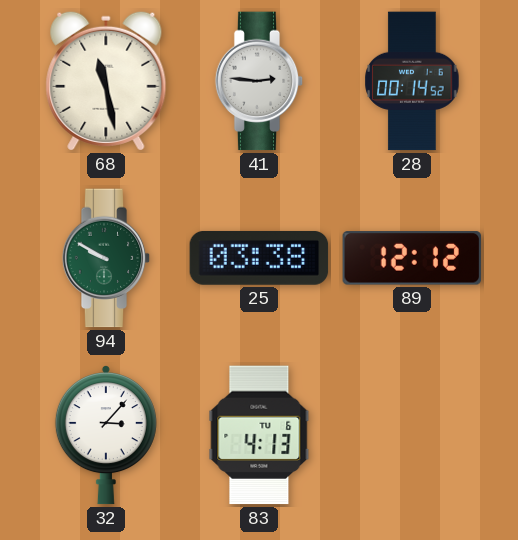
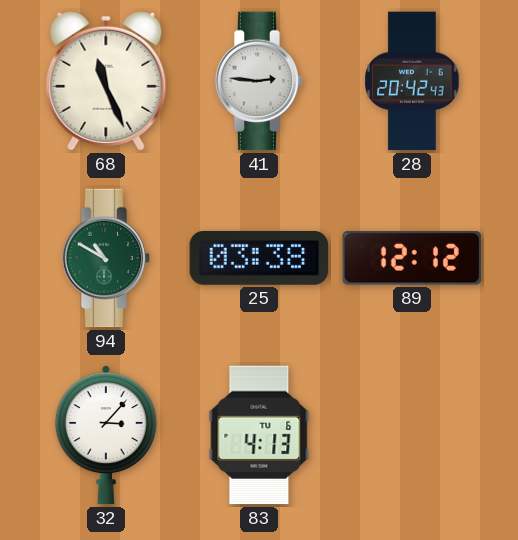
68: 11:28 -> 11:26 (106, 81)
28: 00:14 -> 20:42 (412, 81)
94: 9:50 -> 10:50 (106, 258)
